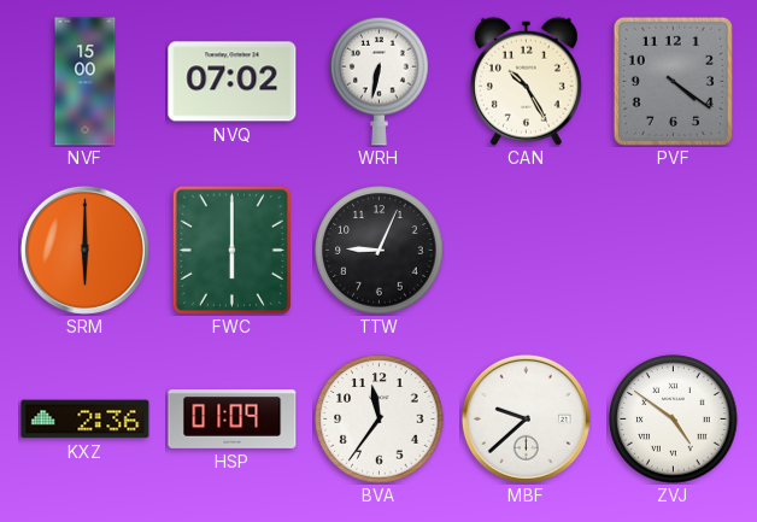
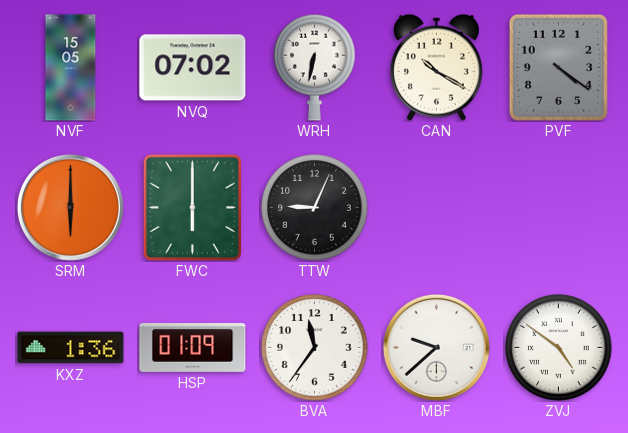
NVF: 15:00 -> 15:05 (71, 68)
CAN: 10:25 -> 10:20 (436, 67)
KXZ: 2:36 -> 1:36 (71, 348)
